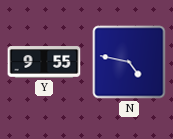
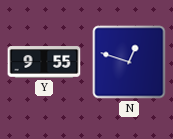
N: 4:47 -> 12:48 (129, 62)
